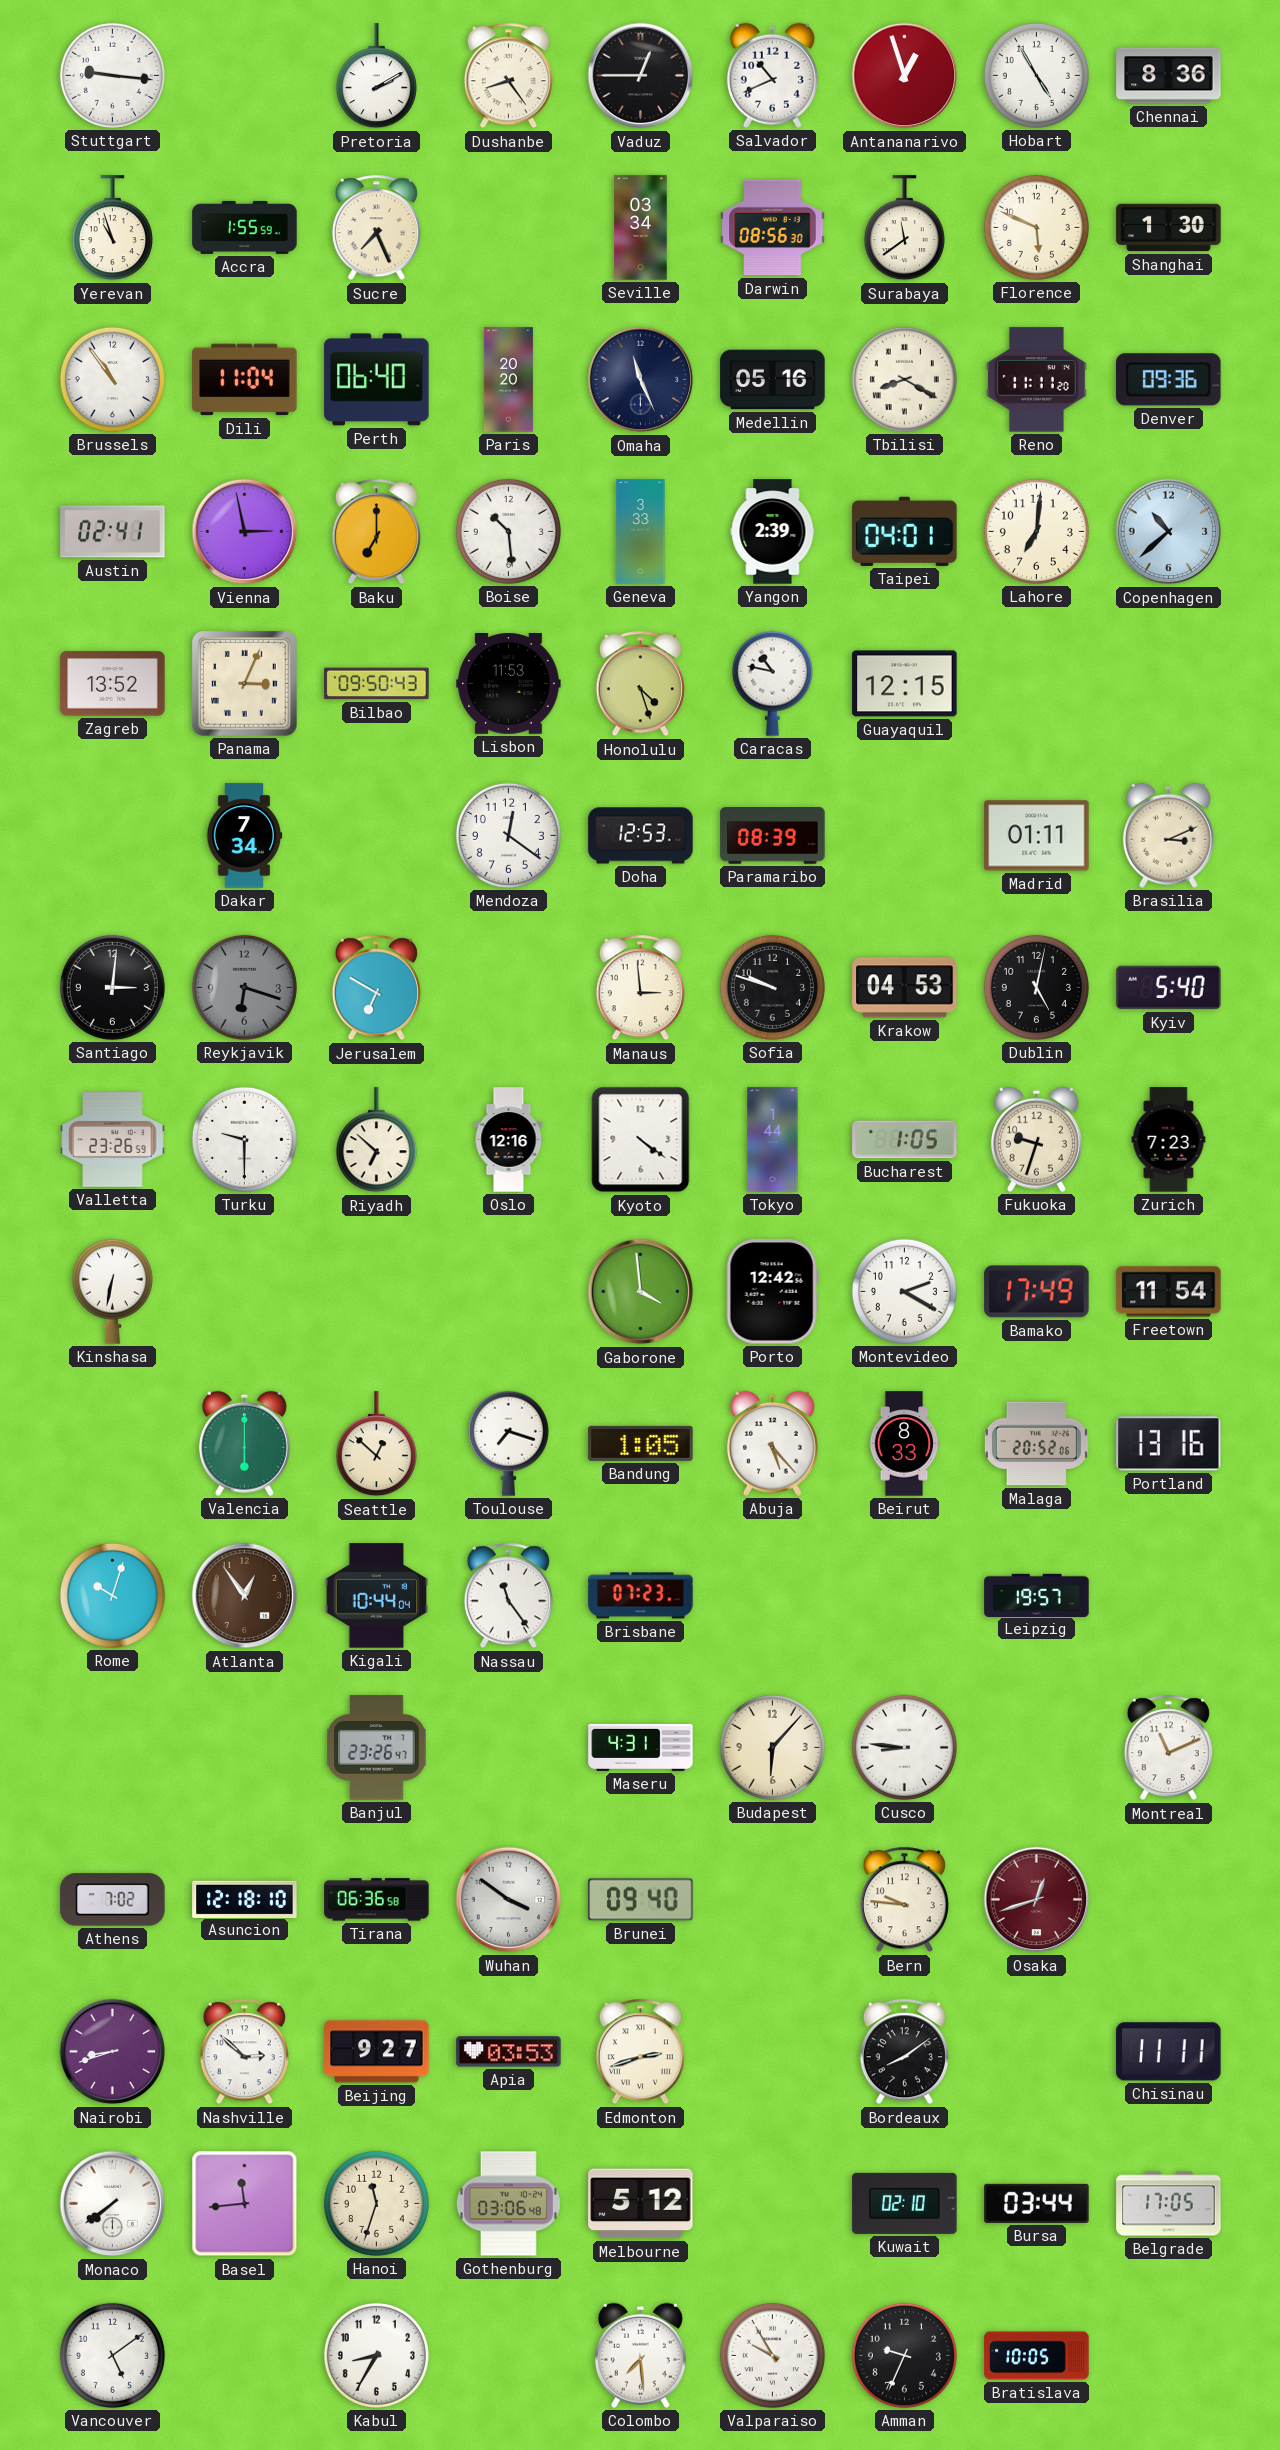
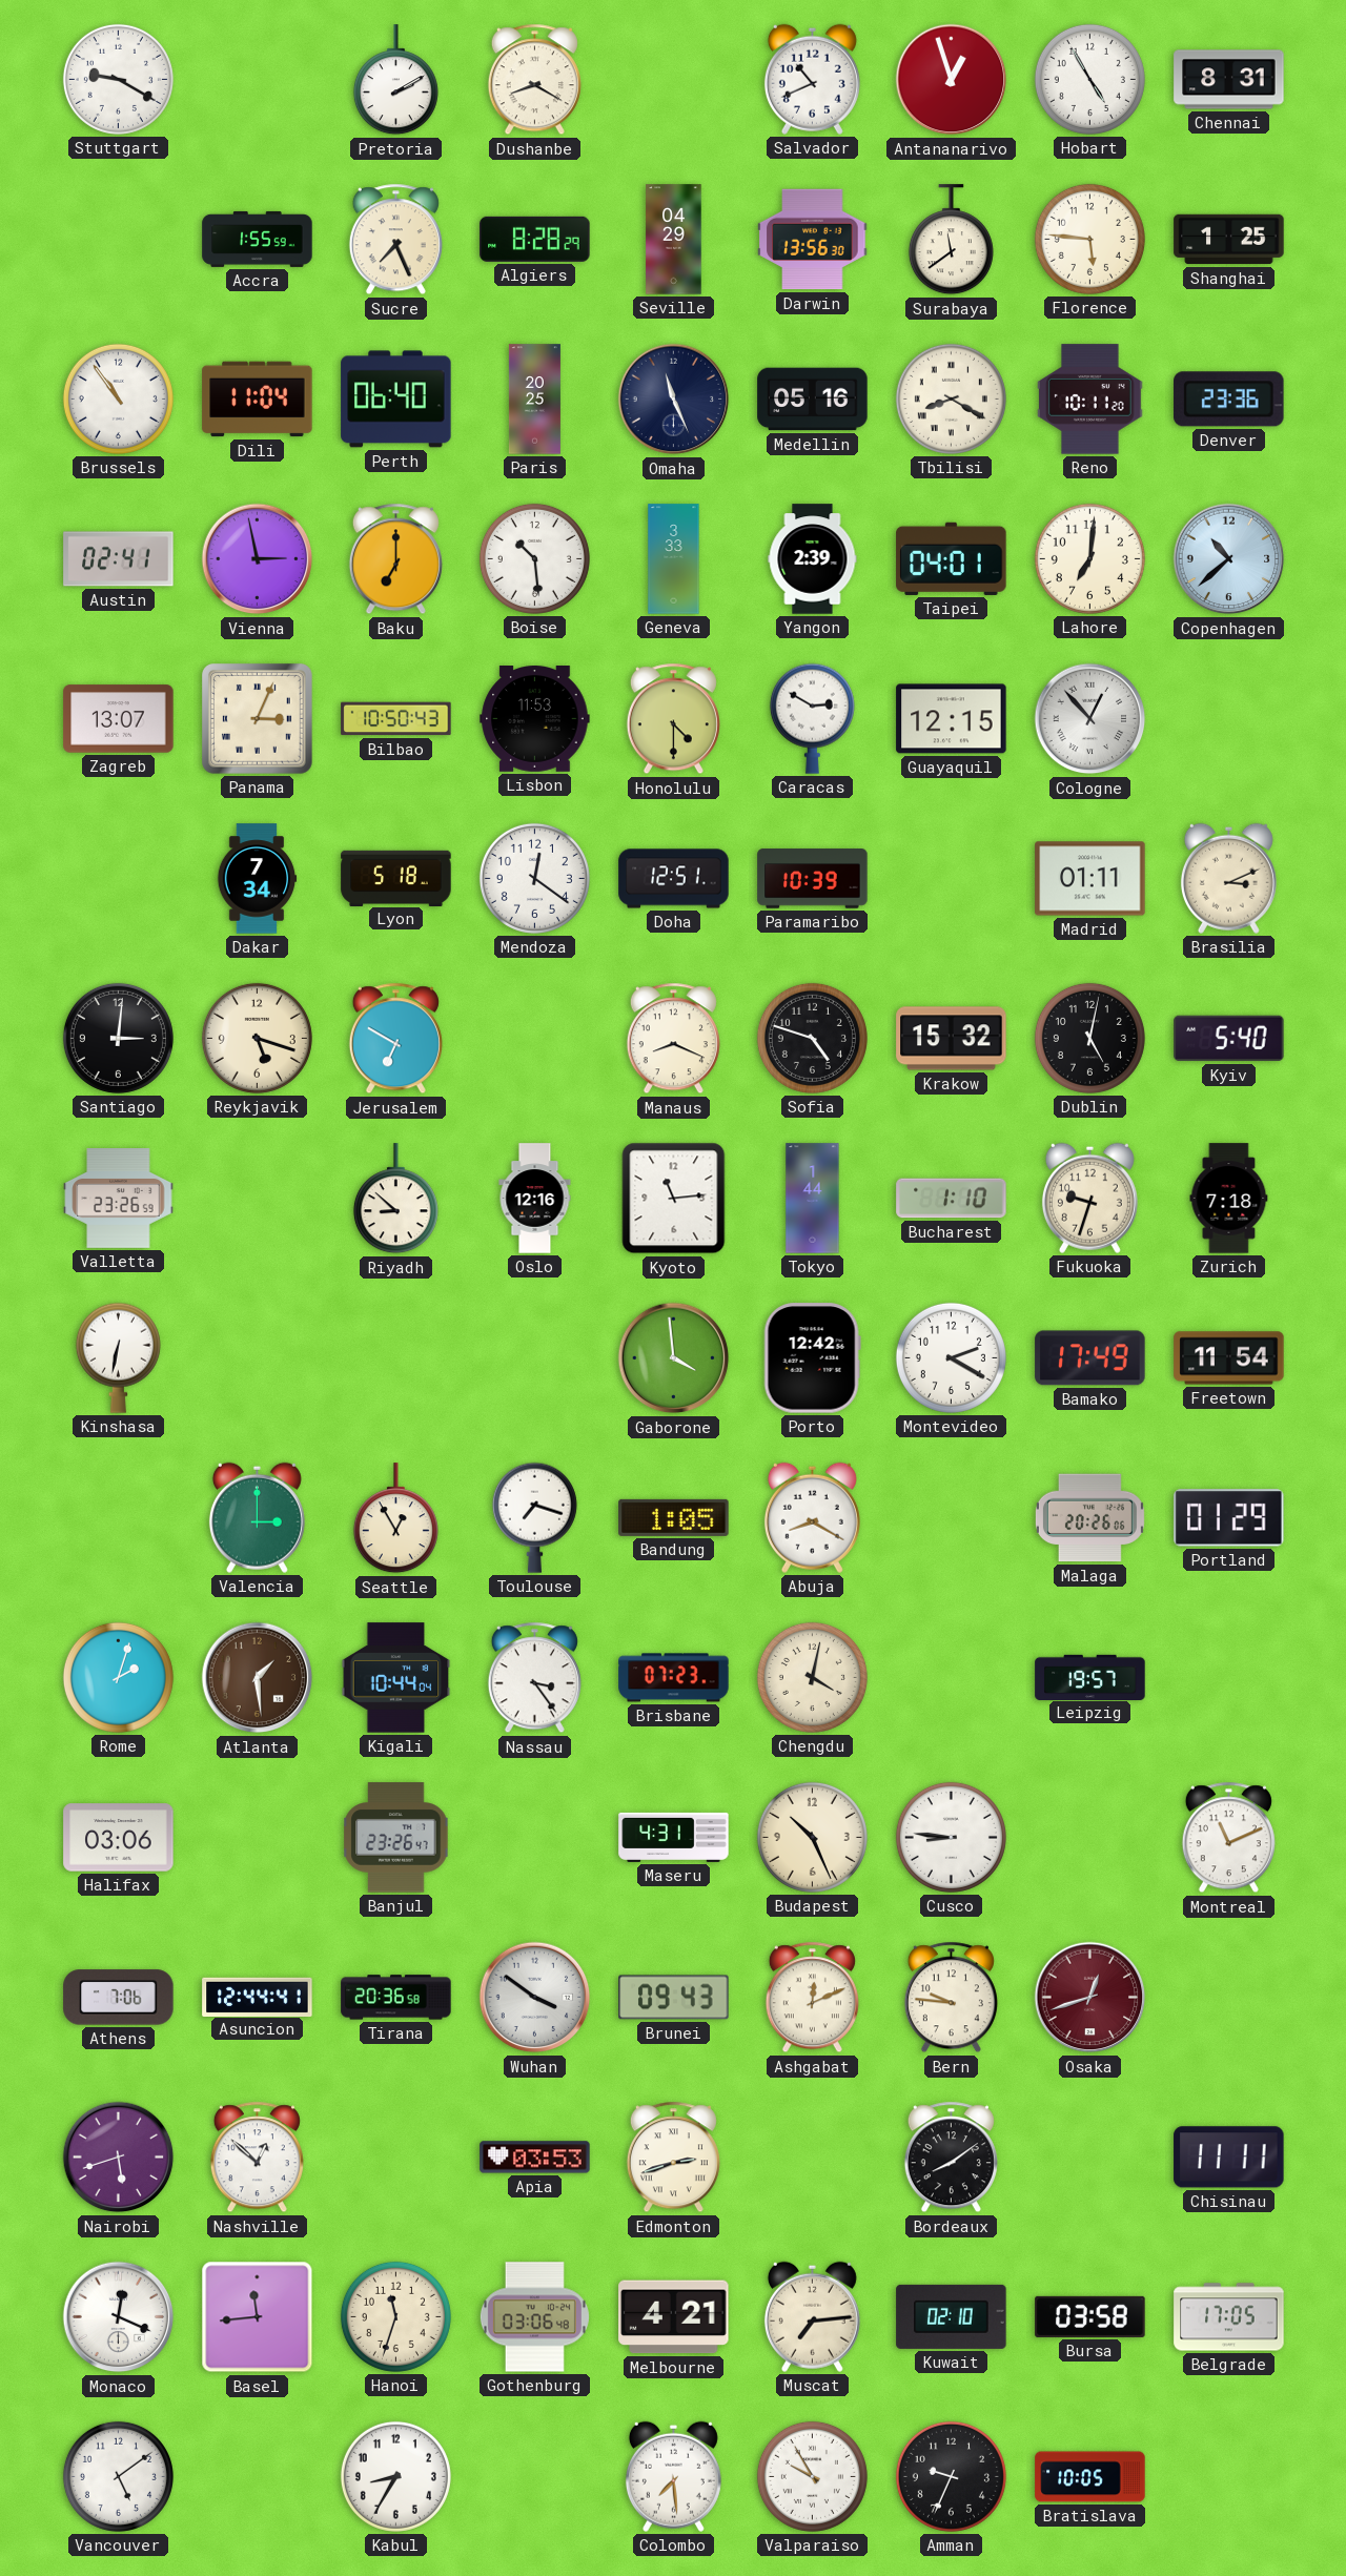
Stuttgart: 9:16 -> 9:20 (118, 79)
Dushanbe: 8:24 -> 8:20 (534, 80)
Vaduz: 12:45 -> none (641, 76)
Chennai: 8:36 -> 8:31 (1229, 80)
Yerevan: 10:57 -> none (112, 228)
Algiers: none -> 8:28 (535, 239)
Seville: 03:34 -> 04:29 (674, 240)
Darwin: 08:56 -> 13:56 (813, 240)
Florence: 5:49 -> 5:46 (1089, 239)
Shanghai: 1:30 -> 1:25 (1229, 240)
Paris: 20:20 -> 20:25 (534, 400)
Reno: 11:11 -> 10:11 (1090, 400)
Denver: 09:36 -> 23:36 (1229, 400)
Zagreb: 13:52 -> 13:07 (119, 719)
Bilbao: 09:50 -> 10:50 (396, 719)
Honolulu: 4:27 -> 4:30 (673, 719)
Caracas: 10:47 -> 2:50 (812, 718)
Cologne: none -> 12:53 (1090, 719)
Lyon: none -> 5:18 (396, 878)
Doha: 12:53 -> 12:51 (674, 879)
Paramaribo: 08:39 -> 10:39 (813, 879)
Reykjavik: 6:18 -> 5:18 (257, 1038)
Reykjavik dial: grey -> cream (257, 1038)
Manaus: 2:59 -> 8:19 (673, 1039)
Sofia: 9:48 -> 4:48 (812, 1038)
Krakow: 04:53 -> 15:32 (952, 1039)
Turku: 9:30 -> none (244, 1139)
Riyadh: 6:52 -> 8:52 (395, 1199)
Kyoto: 4:21 -> 11:14 (674, 1199)
Bucharest: 1:05 -> 1:10 (952, 1199)
Zurich: 7:23 -> 7:18 (1229, 1199)
Valencia: 6:00 -> 3:00 (257, 1517)
Seattle: 12:52 -> 12:55 (395, 1518)
Abuja: 5:23 -> 8:20 (812, 1517)
Beirut: 8:33 -> none (904, 1444)
Malaga: 20:52 -> 20:26 (1089, 1518)
Portland: 13:16 -> 01:29 (1229, 1518)
Rome: 10:03 -> 2:03 (118, 1677)
Atlanta: 12:54 -> 1:29 (258, 1678)
Nassau: 11:24 -> 3:24 (534, 1678)
Chengdu: none -> 4:02 (812, 1677)
Halifax: none -> 03:06 (119, 1838)
Budapest: 6:07 -> 10:26 (812, 1837)
Athens: 7:02 -> 7:06 (119, 1998)
Asuncion: 12:18 -> 12:44 (258, 1997)
Tirana: 06:36 -> 20:36 (396, 1998)
Brunei: 09:40 -> 09:43 (674, 1998)
Ashgabat: none -> 12:11 (812, 1998)
Nairobi: 8:42 -> 5:42 (119, 2158)
Nashville: 2:52 -> 12:52 (257, 2158)
Beijing: 9:27 -> none (377, 2052)
Monaco: 7:39 -> 12:19 (119, 2317)
Melbourne: 5:12 -> 4:21 (674, 2317)
Muscat: none -> 7:14 (812, 2316)
Bursa: 03:44 -> 03:58 (1090, 2316)
